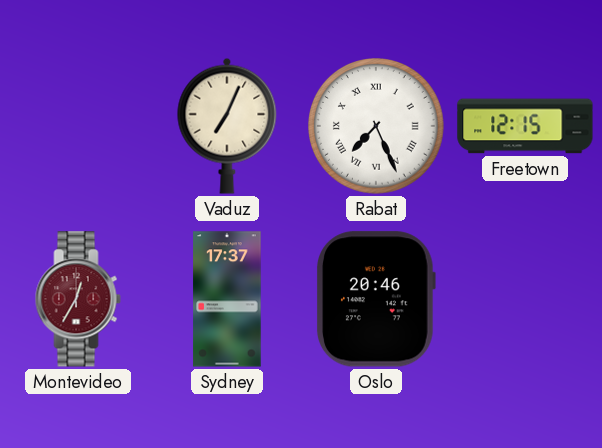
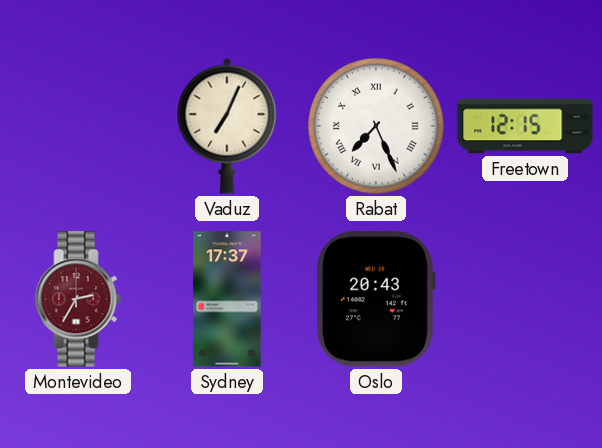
Montevideo: 12:35 -> 2:35 (78, 299)
Oslo: 20:46 -> 20:43 (376, 299)
